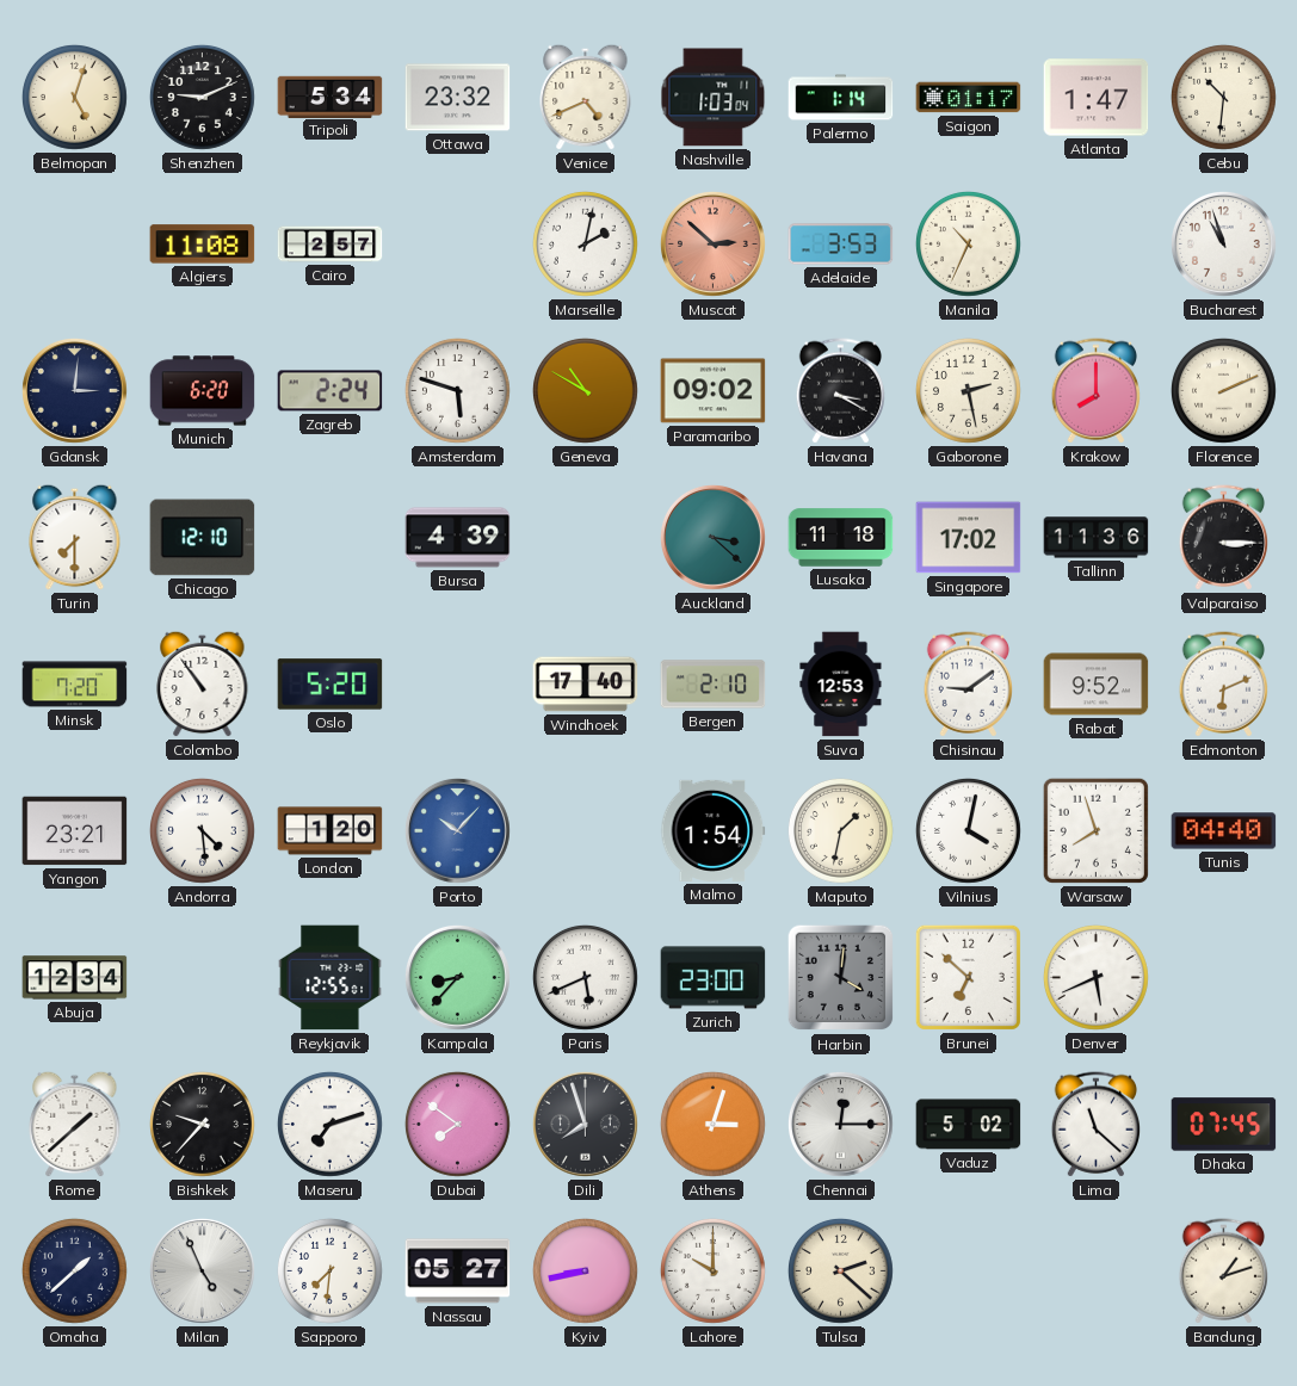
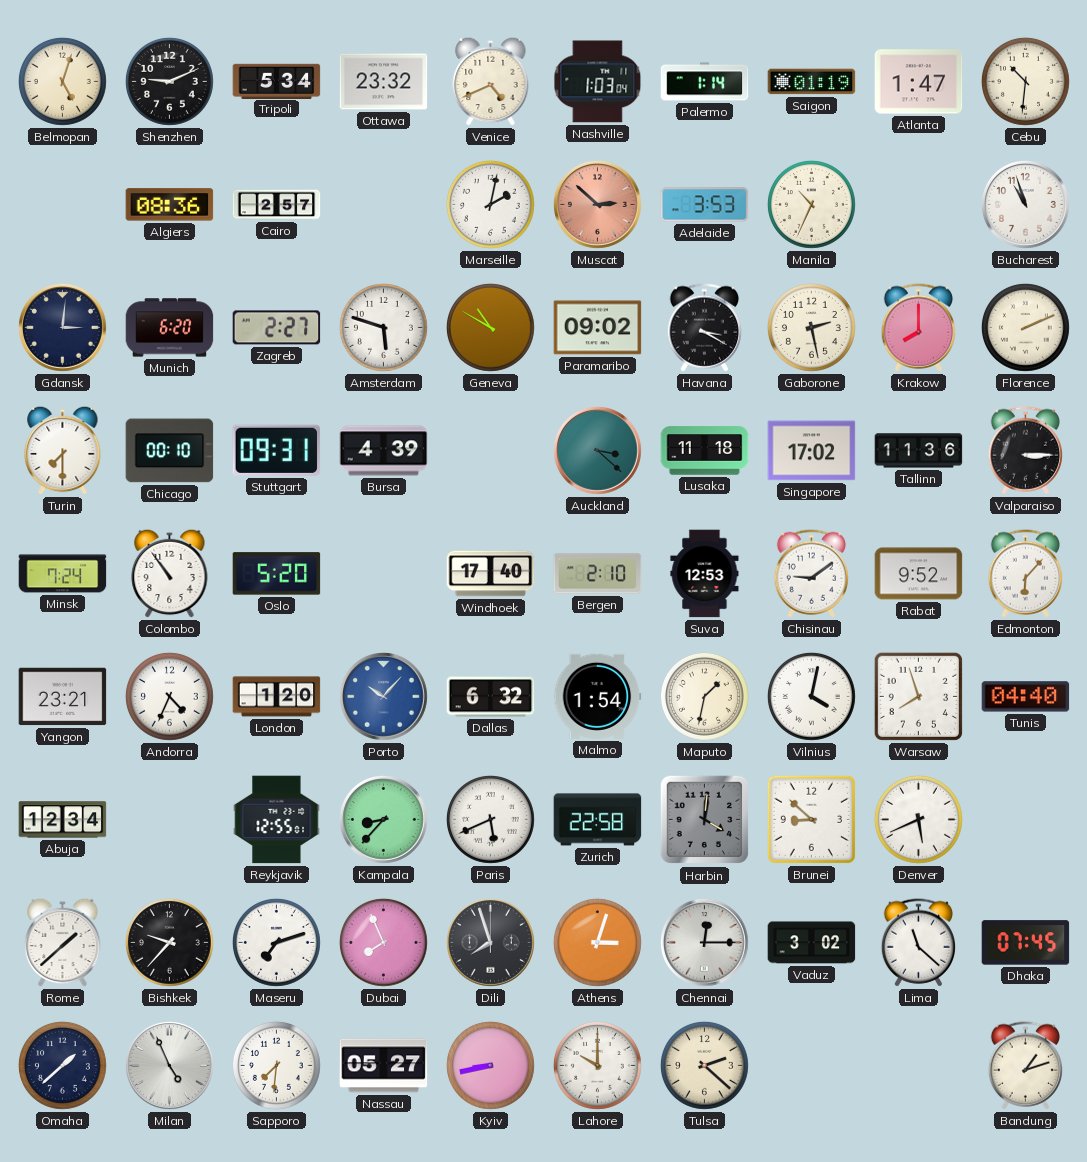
Saigon: 01:17 -> 01:19 (812, 82)
Algiers: 11:08 -> 08:36 (170, 205)
Zagreb: 2:24 -> 2:27 (277, 328)
Chicago: 12:10 -> 00:10 (170, 451)
Stuttgart: none -> 09:31 (277, 450)
Minsk: 7:20 -> 7:24 (63, 574)
Edmonton: 6:11 -> 6:07 (1025, 574)
Andorra: 4:29 -> 4:34 (169, 696)
Dallas: none -> 6:32 (491, 697)
Zurich: 23:00 -> 22:58 (598, 820)
Brunei: 6:52 -> 8:52 (811, 819)
Dubai: 7:51 -> 7:56 (383, 942)
Vaduz: 5:02 -> 3:02 (812, 943)
